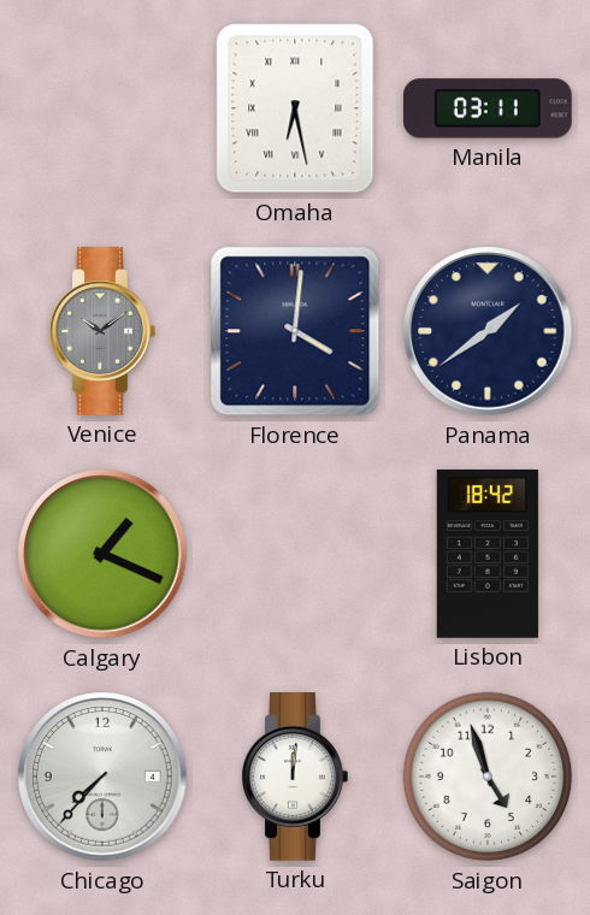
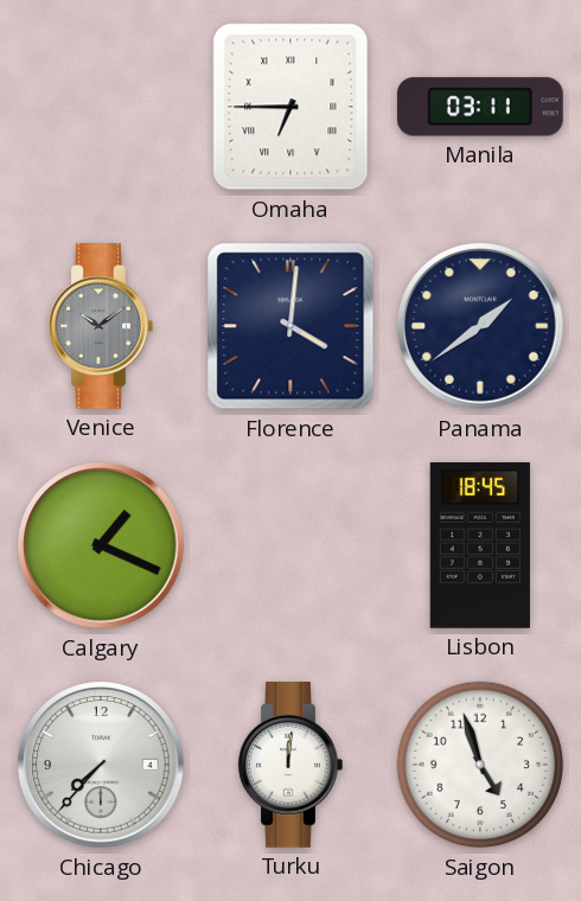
Omaha: 6:28 -> 6:45 (290, 107)
Lisbon: 18:42 -> 18:45 (480, 545)
